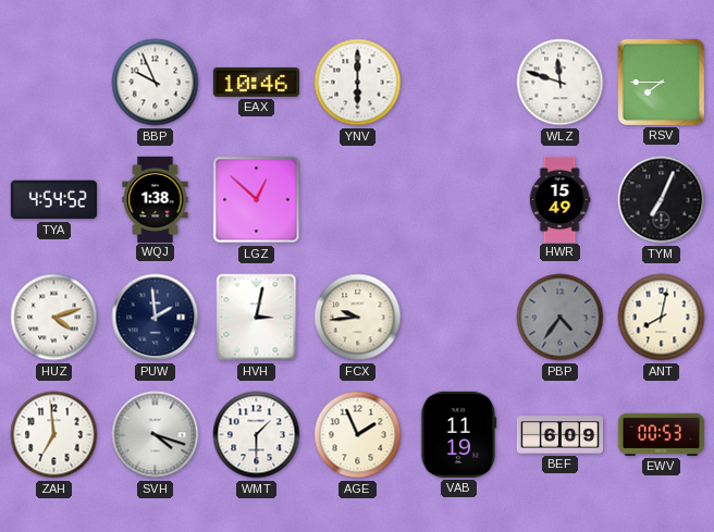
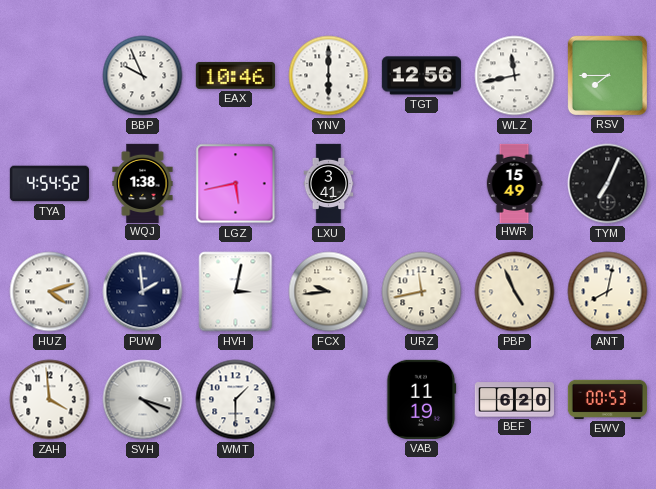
TGT: none -> 12:56 (421, 76)
WLZ: 11:48 -> 11:43 (515, 76)
LGZ: 12:52 -> 5:43 (236, 184)
LXU: none -> 3:41 (329, 184)
URZ: none -> 11:43 (422, 292)
PBP: 4:36 -> 4:56 (515, 292)
PBP dial: grey -> cream (515, 292)
ZAH: 6:59 -> 3:59 (50, 400)
AGE: 1:56 -> none (358, 435)
BEF: 6:09 -> 6:20 (514, 400)
